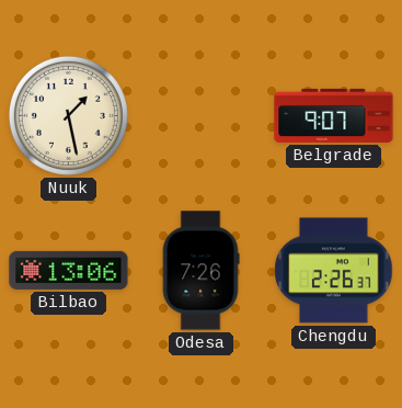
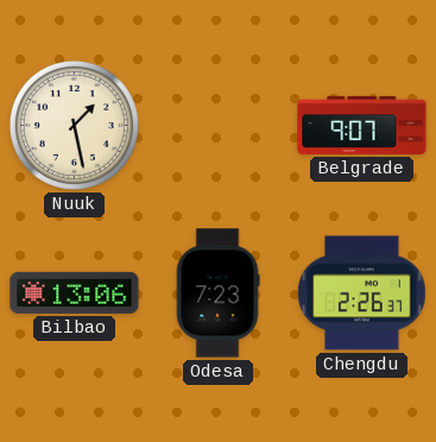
Odesa: 7:26 -> 7:23 (217, 293)
